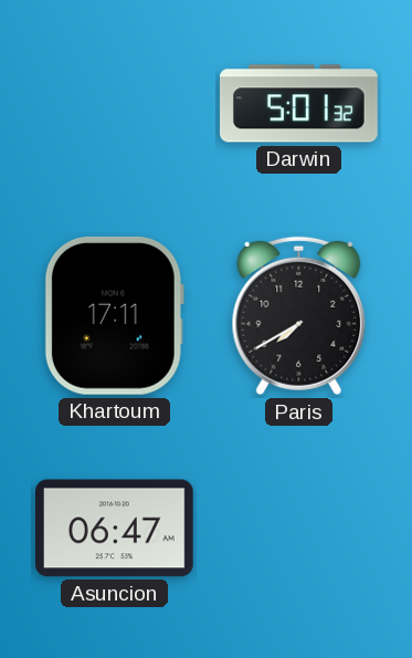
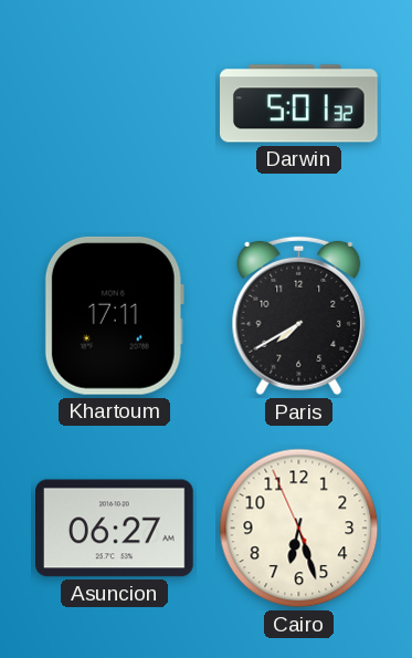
Asuncion: 06:47 -> 06:27 (115, 529)
Cairo: none -> 6:26 (299, 529)
